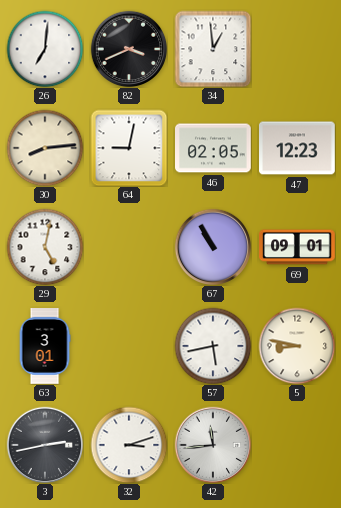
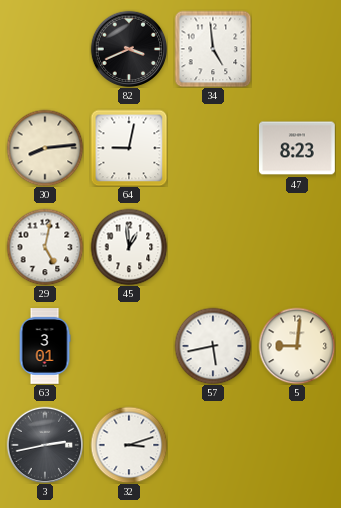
26: 7:01 -> none (45, 49)
34: 12:59 -> 4:59 (213, 49)
46: 02:05 -> none (214, 148)
47: 12:23 -> 8:23 (298, 148)
45: none -> 12:59 (129, 247)
67: 10:55 -> none (213, 247)
69: 09:01 -> none (298, 247)
5: 8:47 -> 9:01 (297, 346)
42: 11:44 -> none (213, 445)
